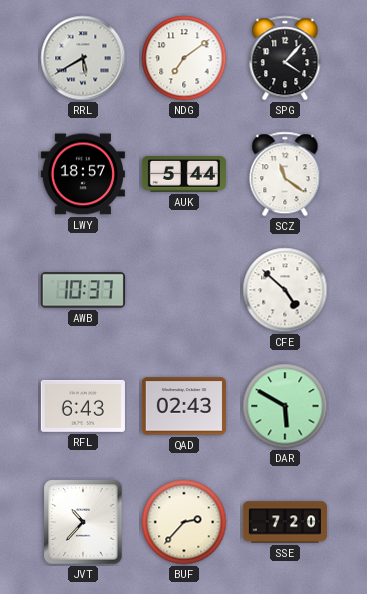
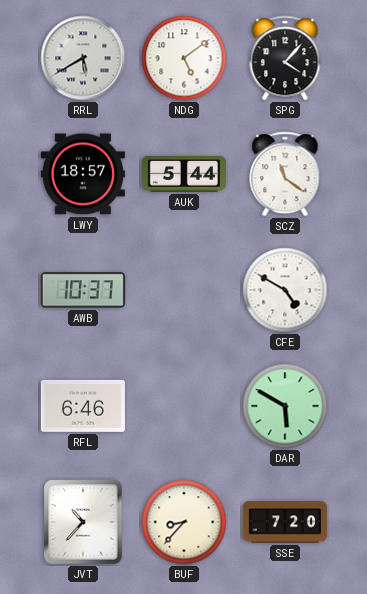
NDG: 7:09 -> 5:09 (184, 58)
CFE: 4:52 -> 4:50 (285, 290)
RFL: 6:43 -> 6:46 (83, 406)
QAD: 02:43 -> none (184, 406)
BUF: 2:37 -> 8:37 (184, 522)
